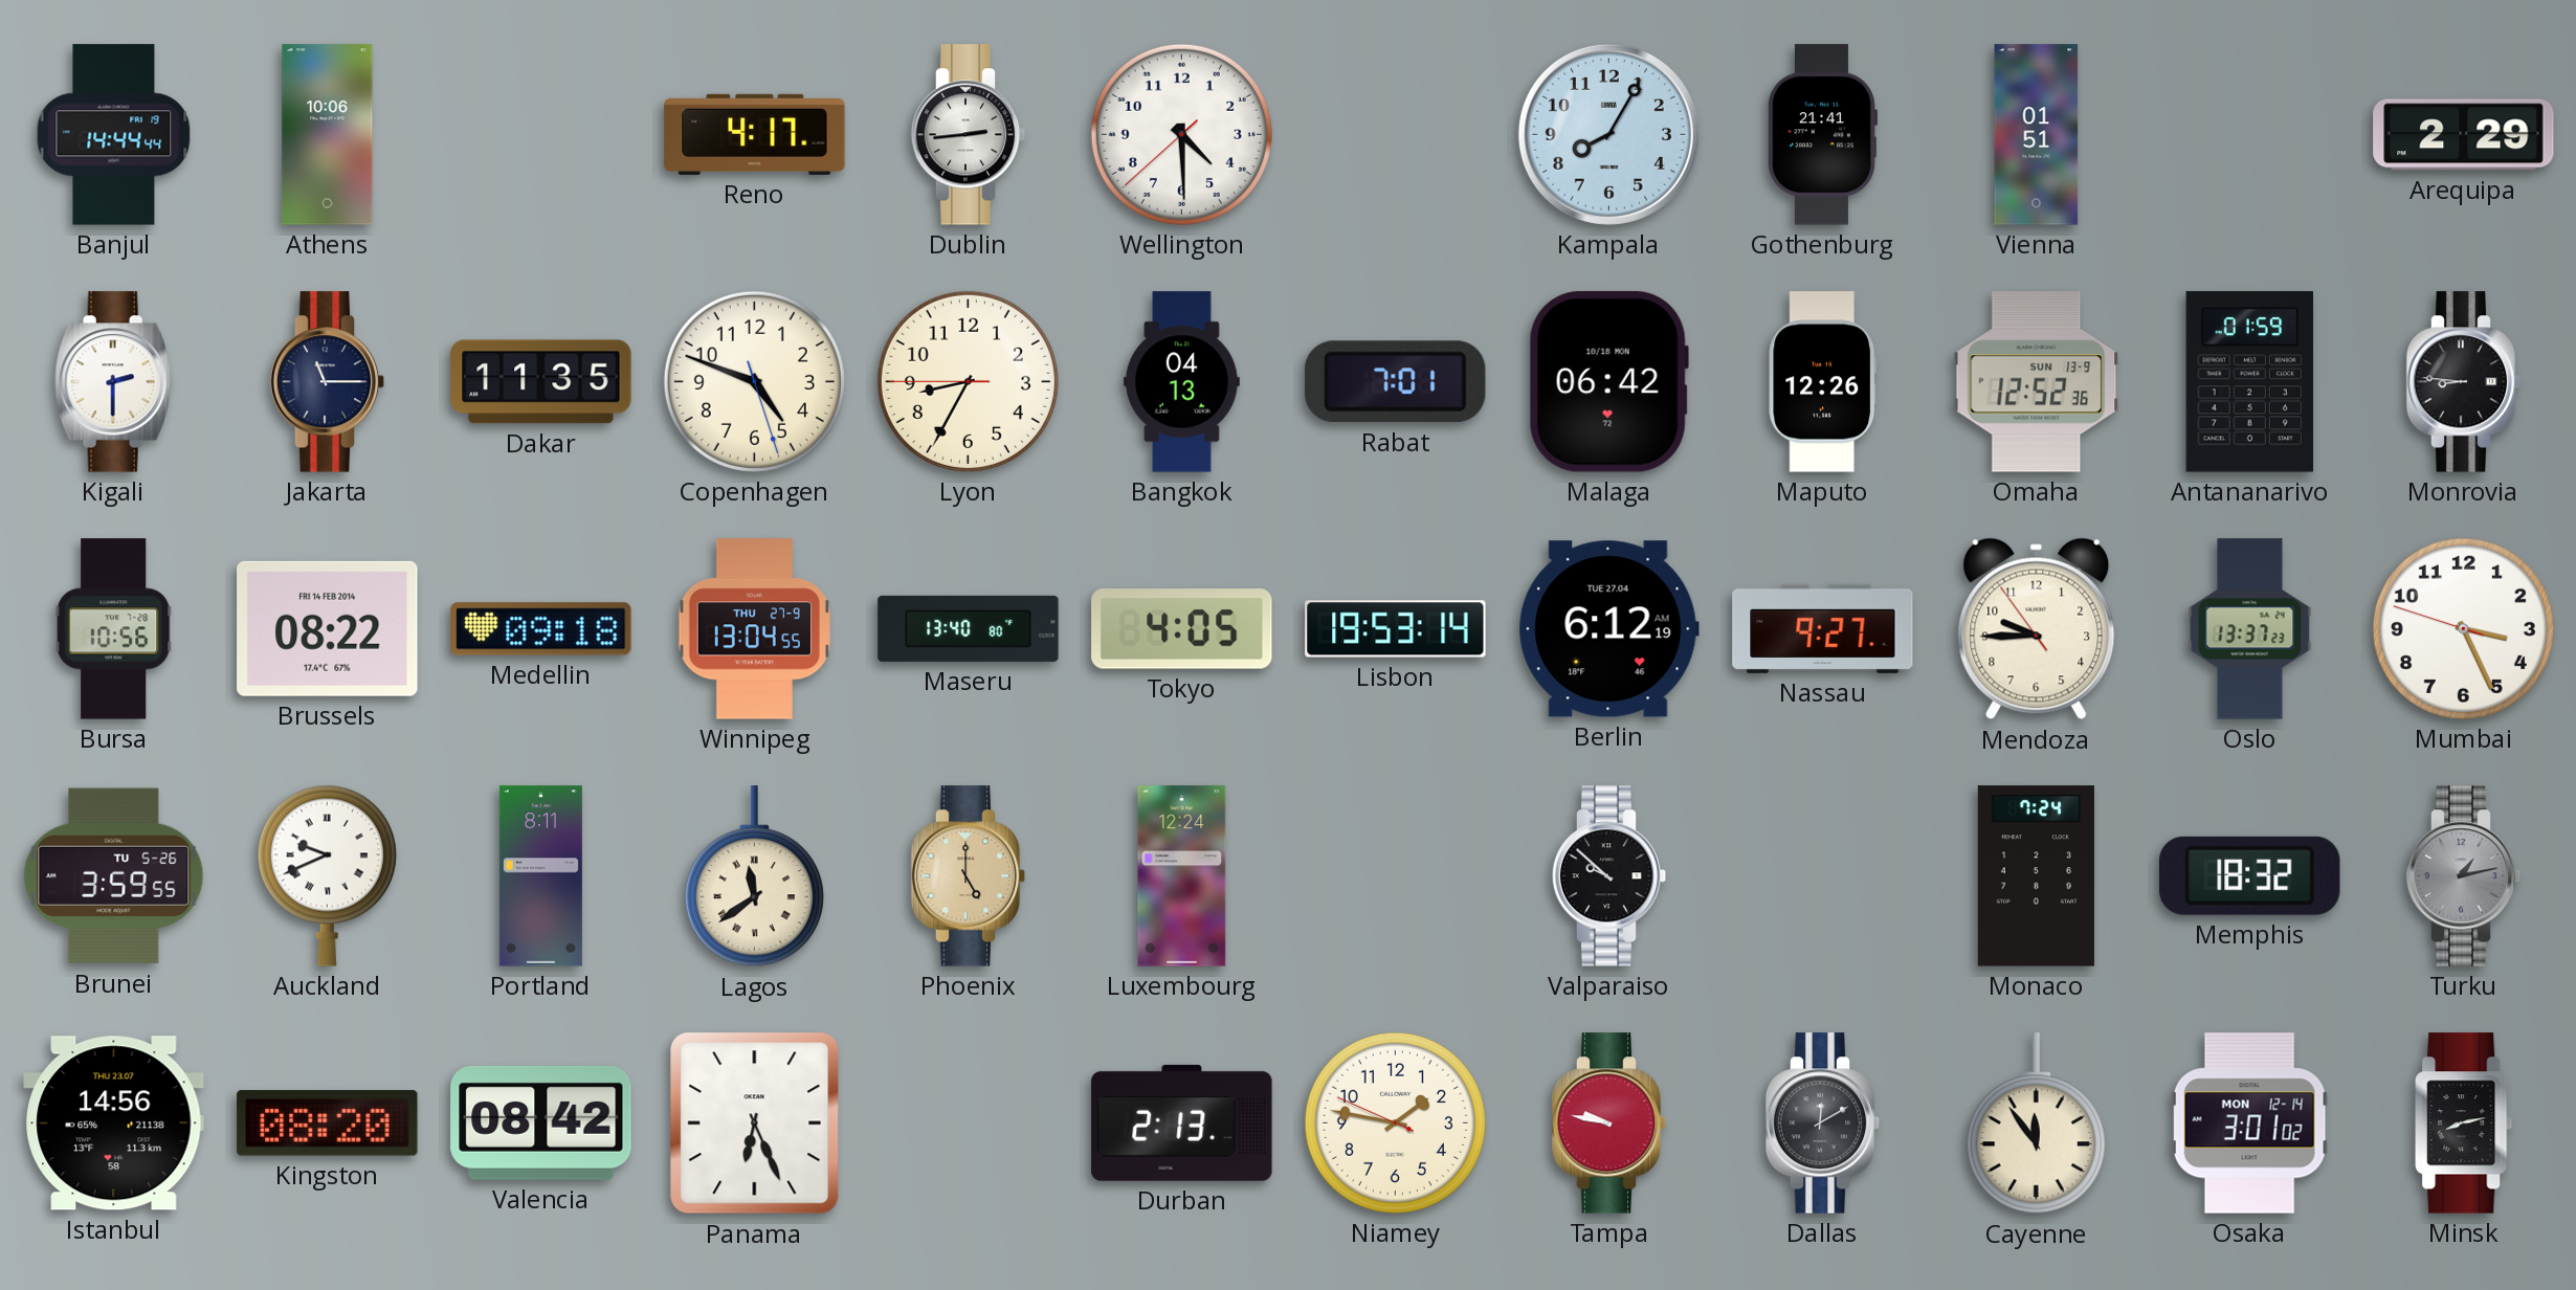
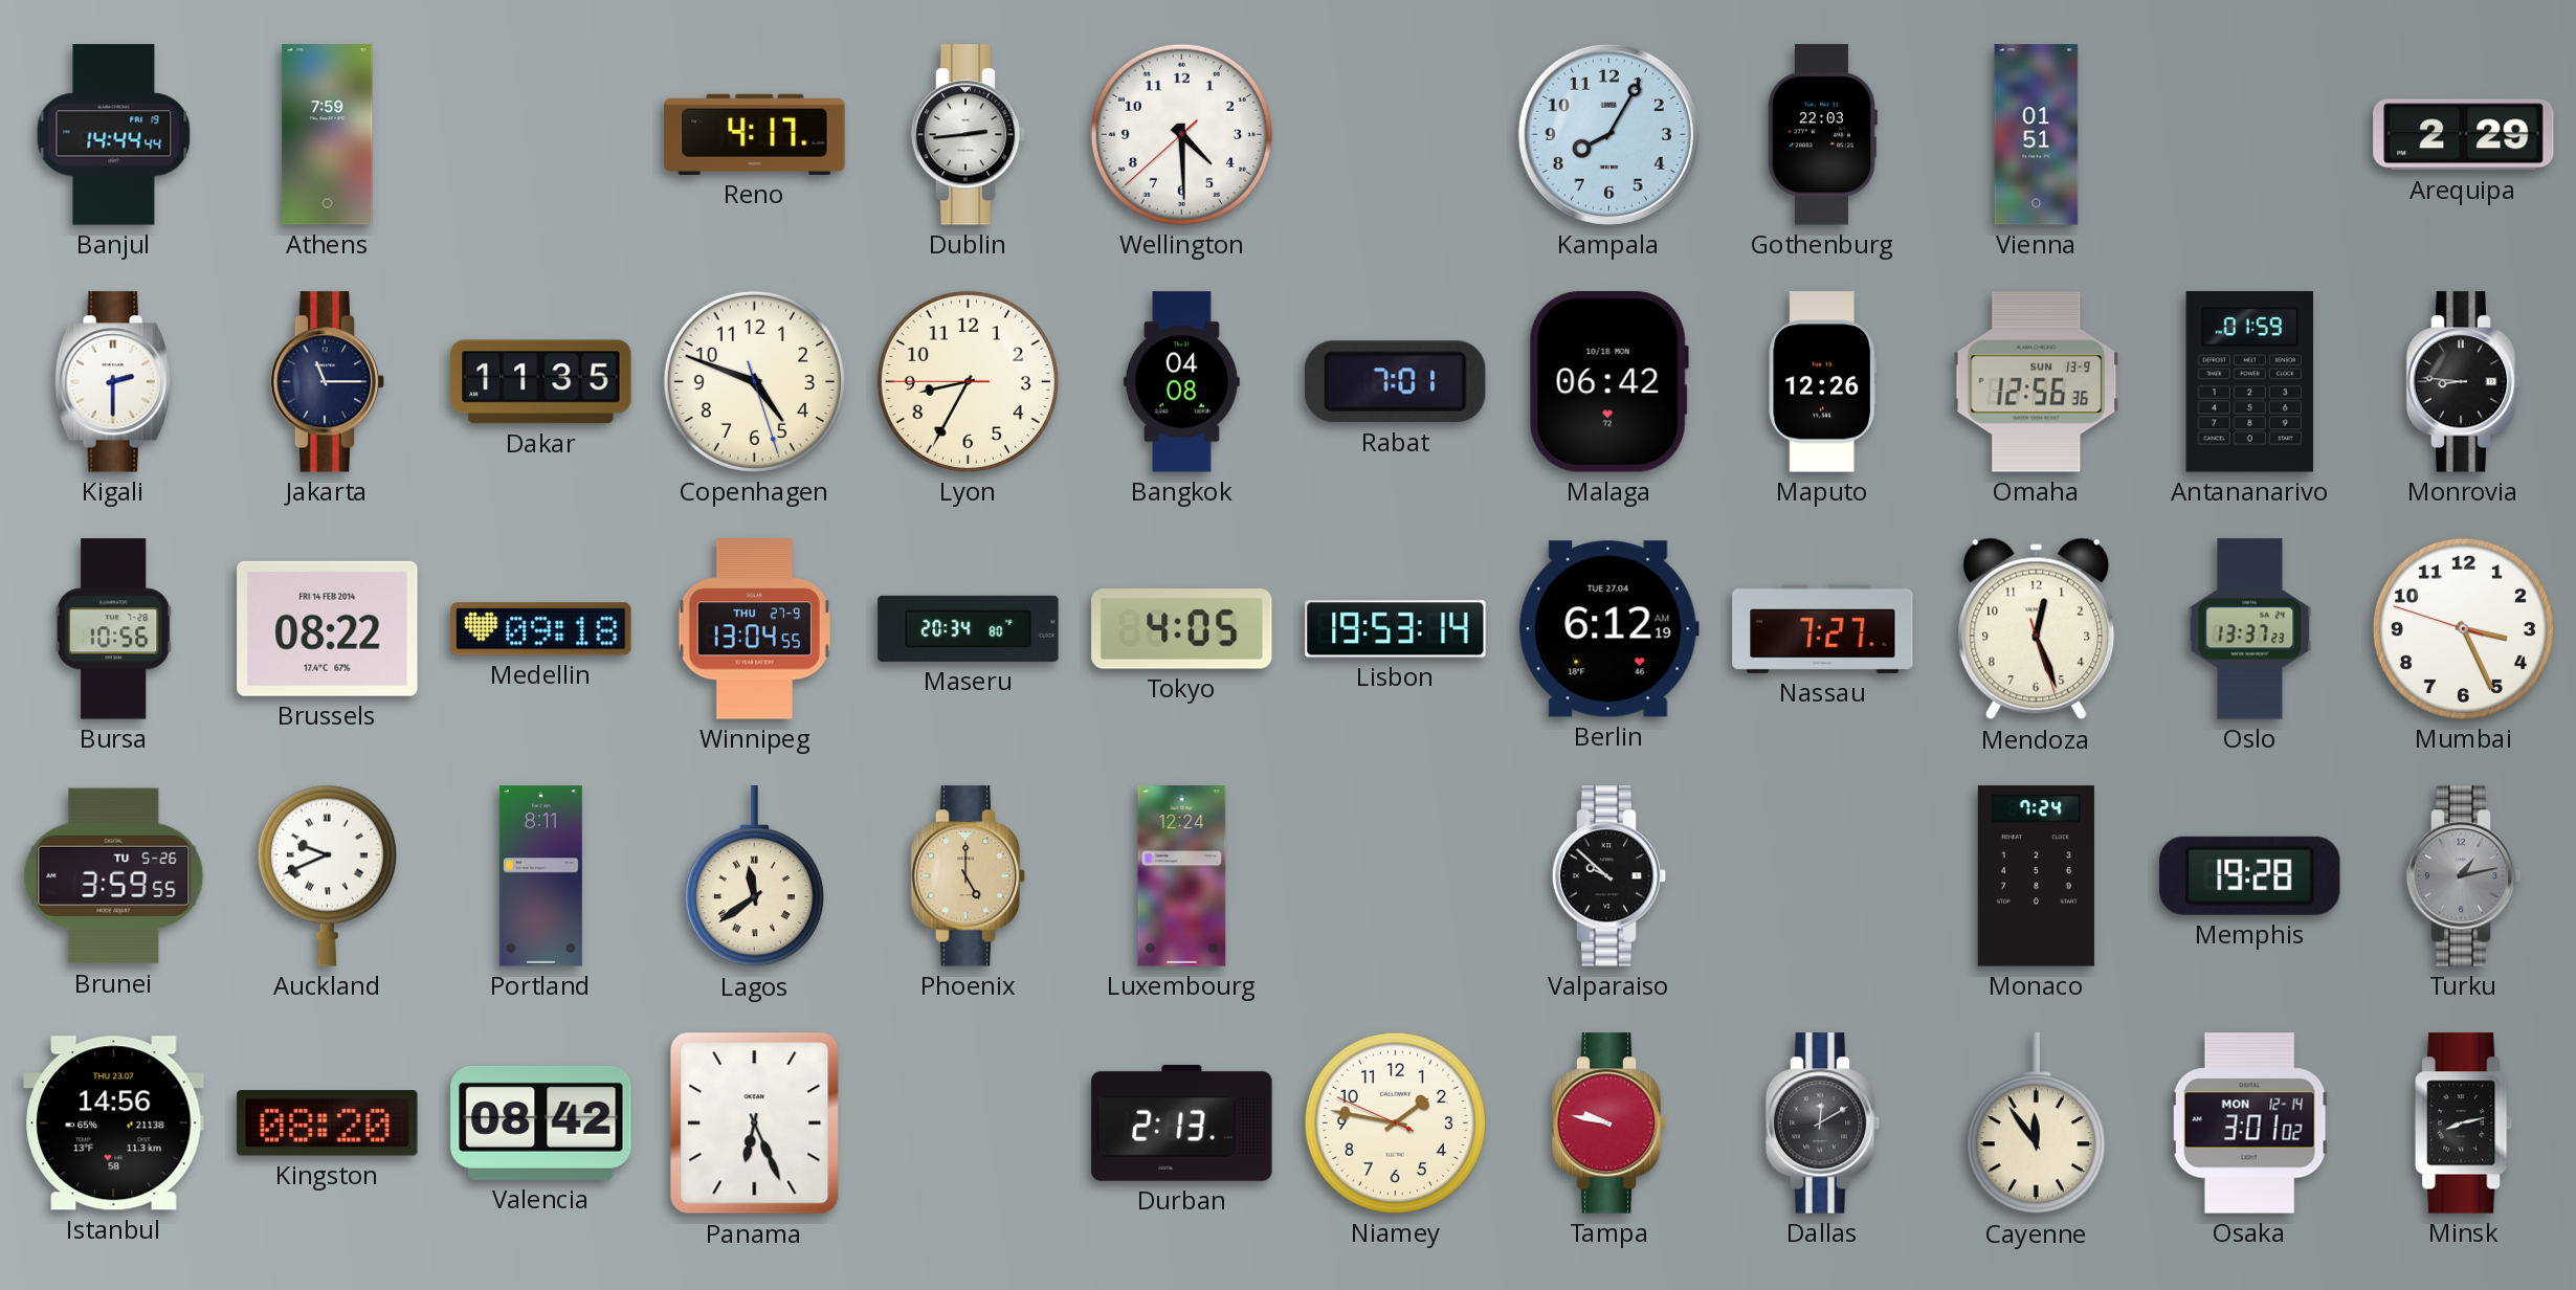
Athens: 10:06 -> 7:59 (328, 135)
Gothenburg: 21:41 -> 22:03 (1823, 135)
Bangkok: 04:13 -> 04:08 (1181, 382)
Omaha: 12:52 -> 12:56 (2037, 382)
Maseru: 13:40 -> 20:34 (969, 628)
Nassau: 9:27 -> 7:27 (1823, 628)
Mendoza: 9:44 -> 12:26 (2037, 629)
Memphis: 18:32 -> 19:28 (2250, 875)
